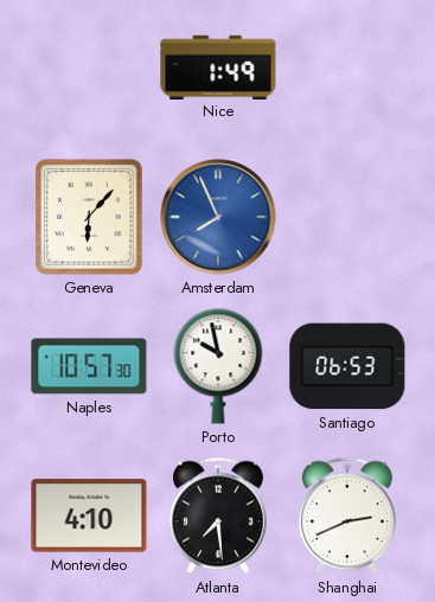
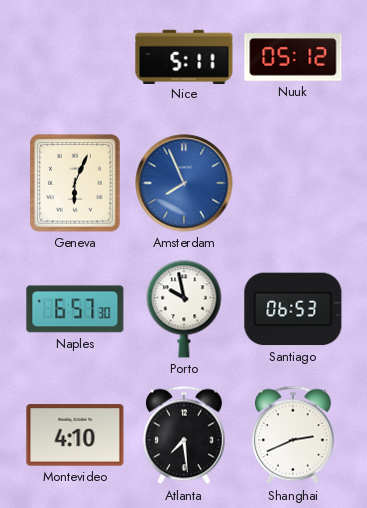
Nice: 1:49 -> 5:11 (184, 56)
Nuuk: none -> 05:12 (293, 57)
Geneva: 6:07 -> 6:04 (75, 183)
Naples: 10:57 -> 6:57 (75, 309)
